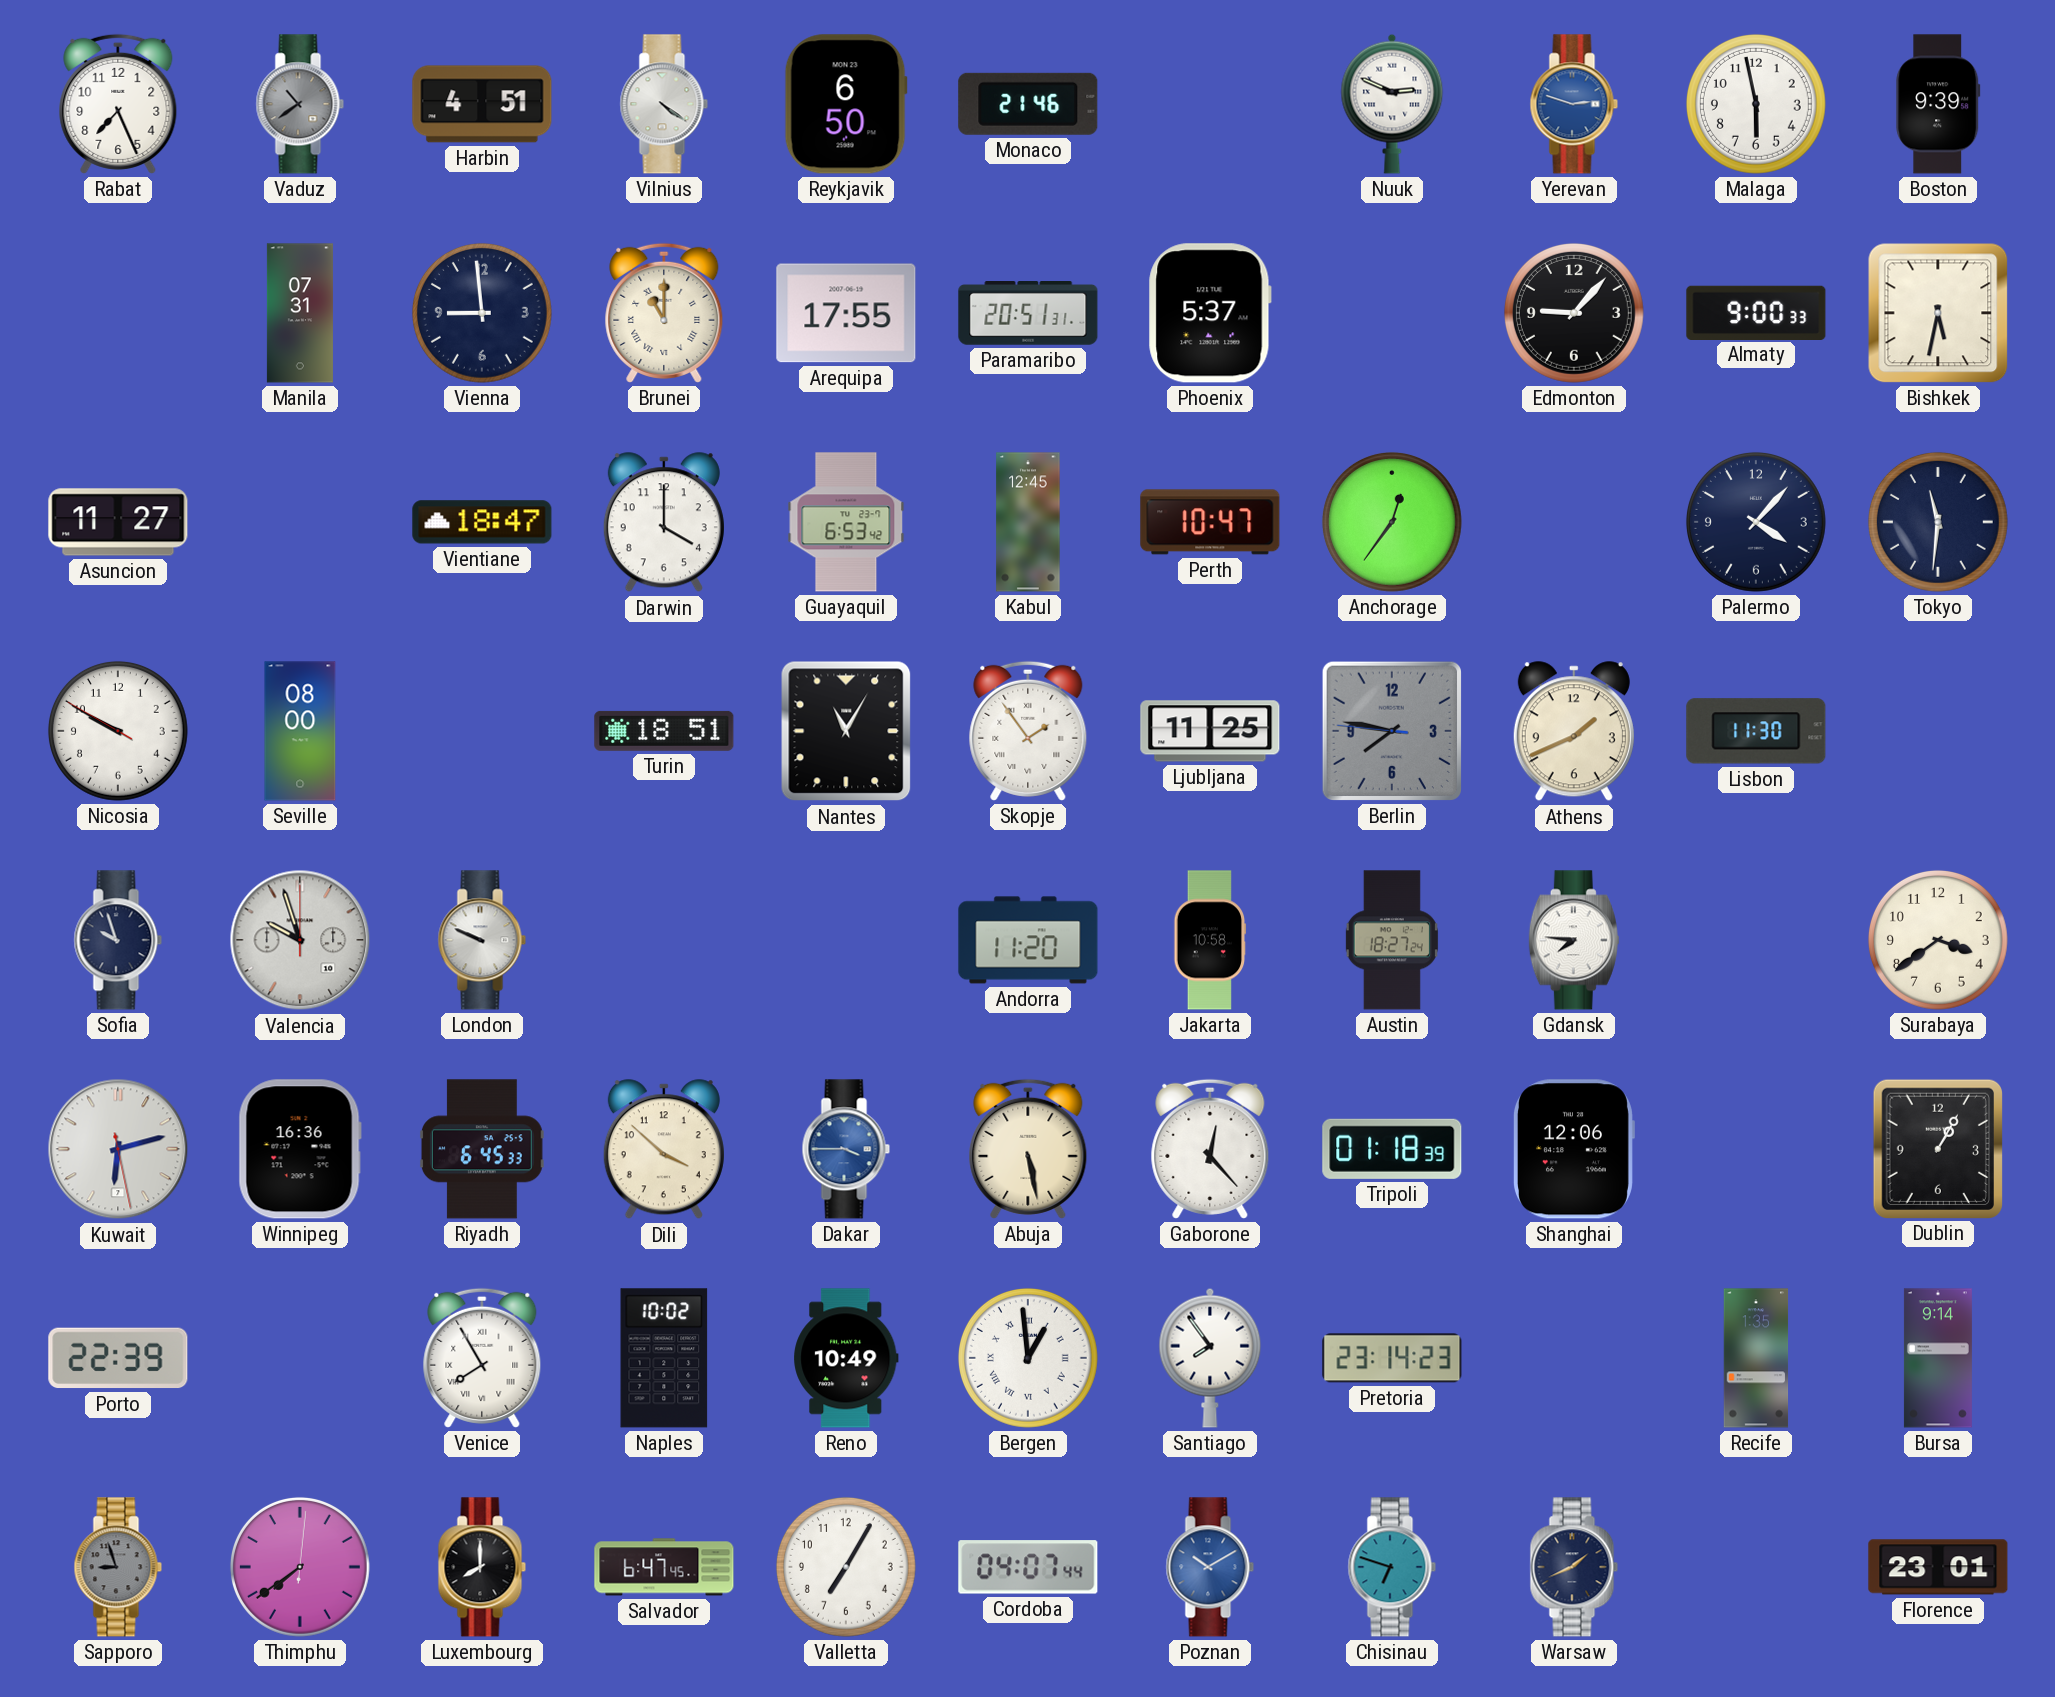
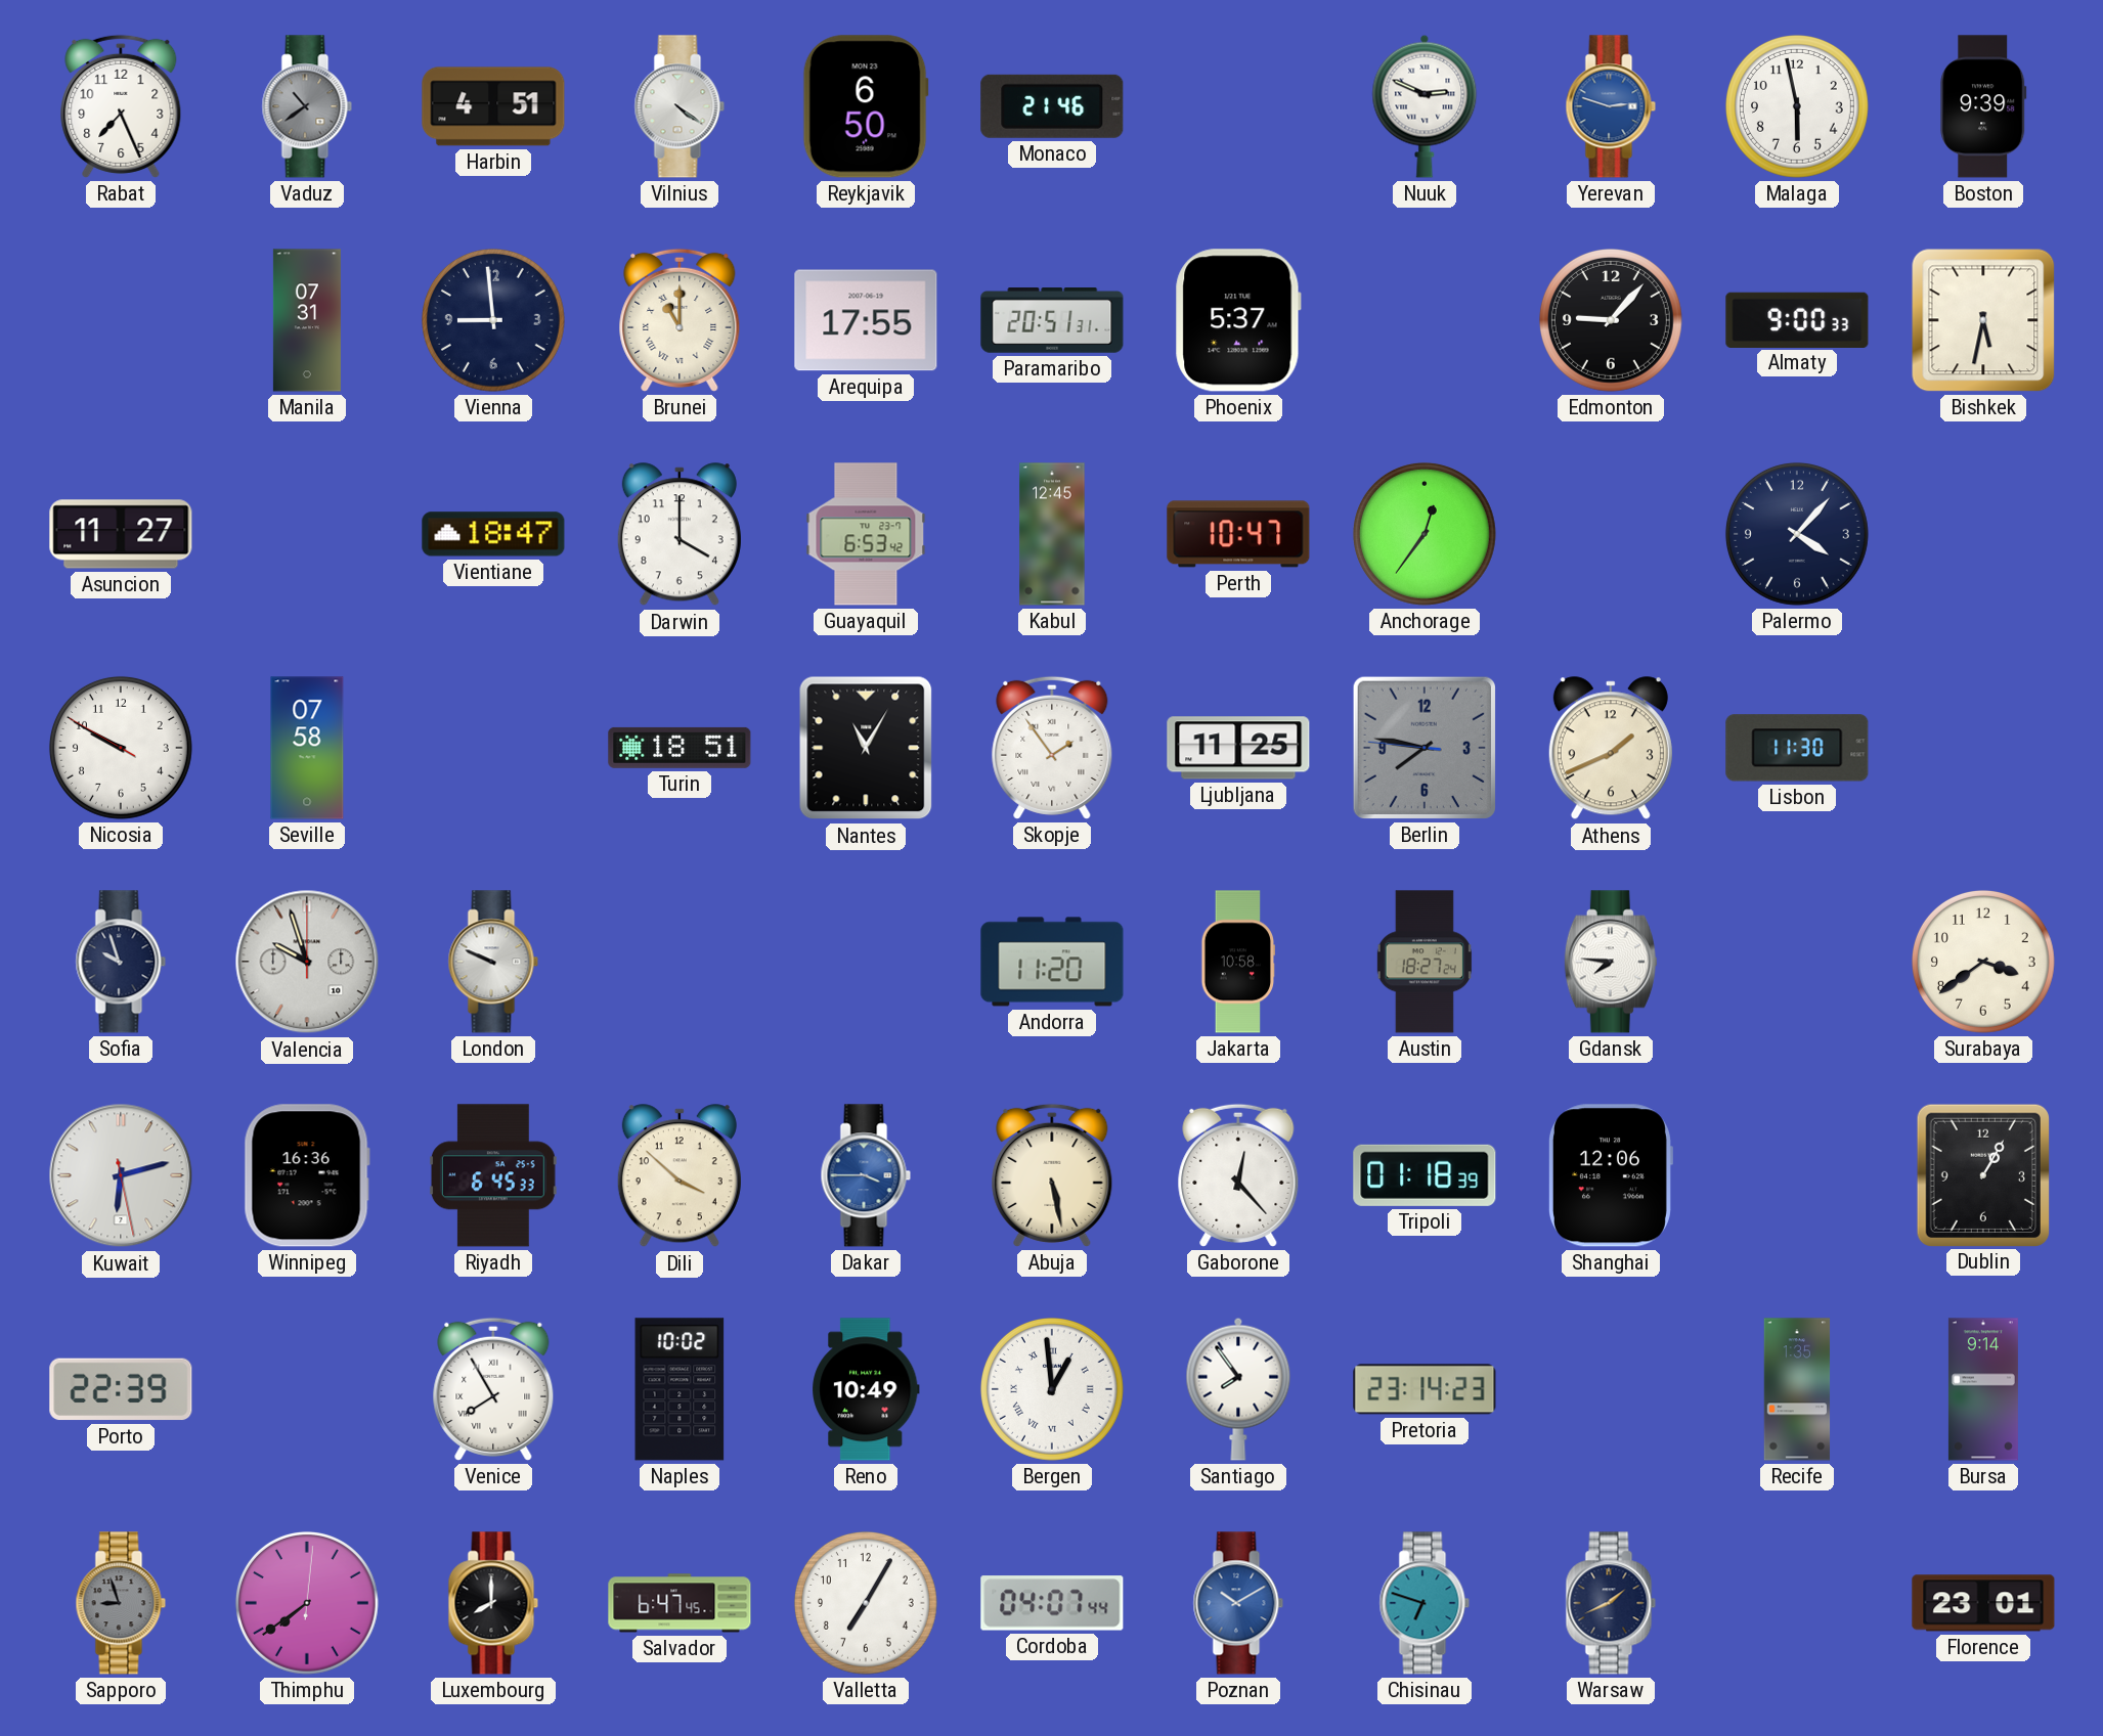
Tokyo: 11:31 -> none (1938, 522)
Seville: 08:00 -> 07:58 (307, 748)
